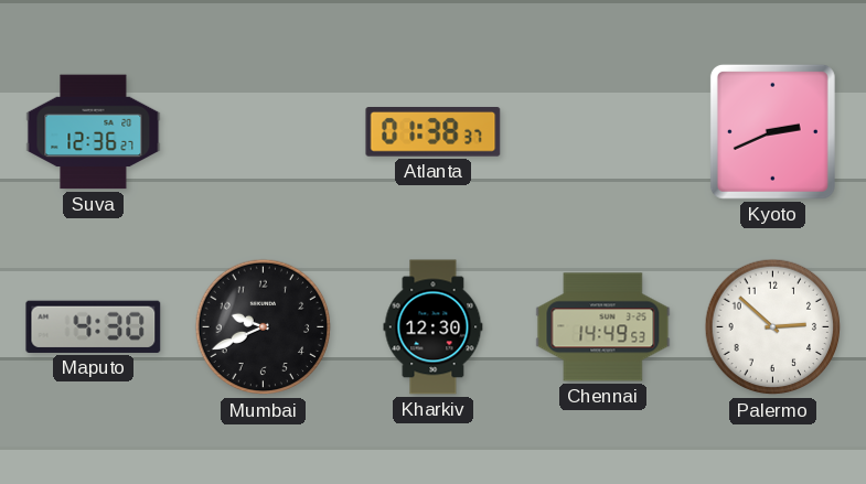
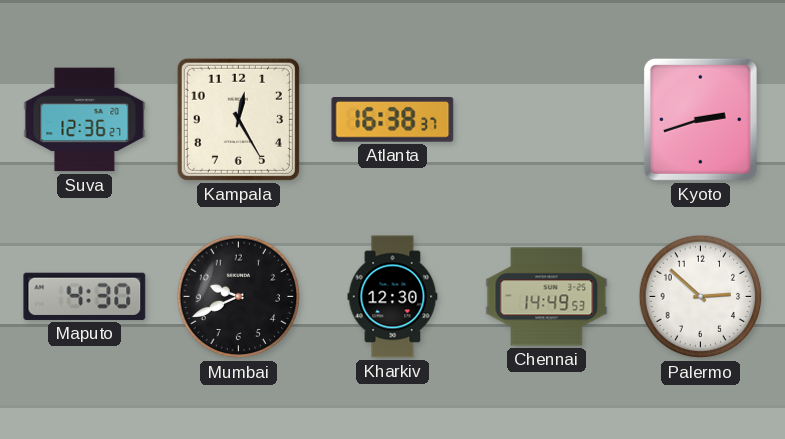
Kampala: none -> 12:25 (238, 119)
Atlanta: 01:38 -> 16:38 (393, 120)
Kyoto: 2:41 -> 2:42 (700, 119)
